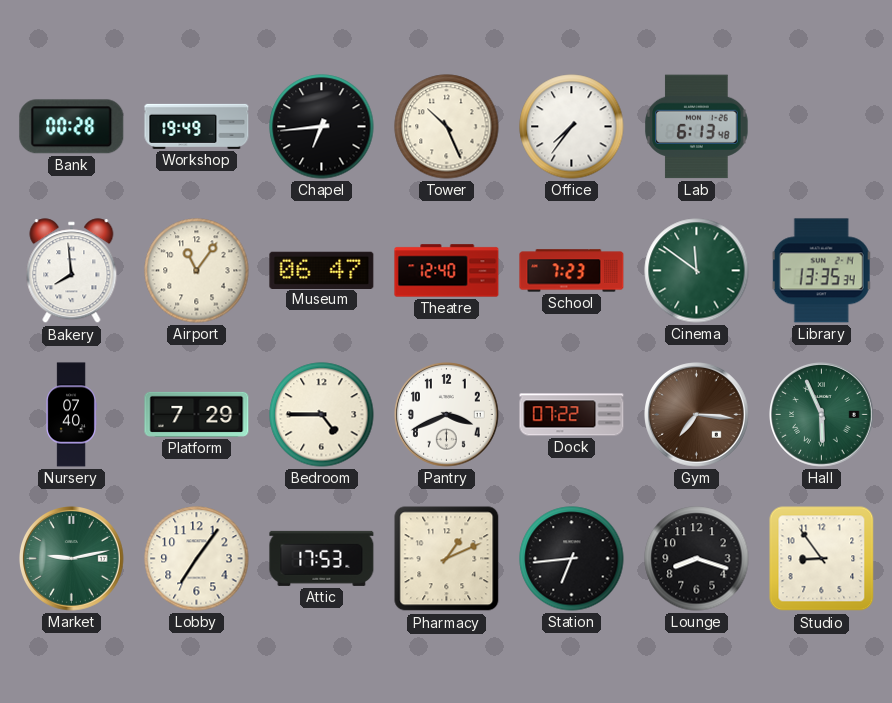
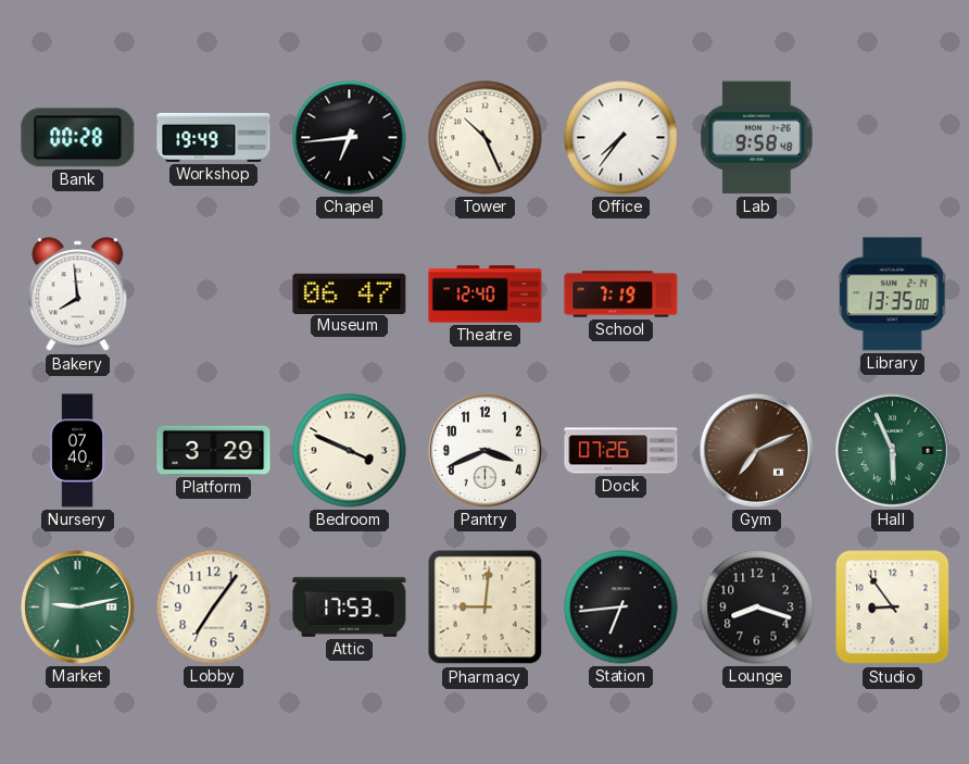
Lab: 6:13 -> 9:58 (757, 138)
Airport: 11:06 -> none (197, 271)
School: 7:23 -> 7:19 (621, 295)
Cinema: 11:51 -> none (697, 271)
Library: 13:35:34 -> 13:35:00 (893, 295)
Platform: 7:29 -> 3:29 (214, 450)
Bedroom: 4:45 -> 3:49 (350, 451)
Dock: 07:22 -> 07:26 (621, 451)
Gym: 7:16 -> 7:11 (757, 451)
Pharmacy: 1:11 -> 9:01 (486, 608)
